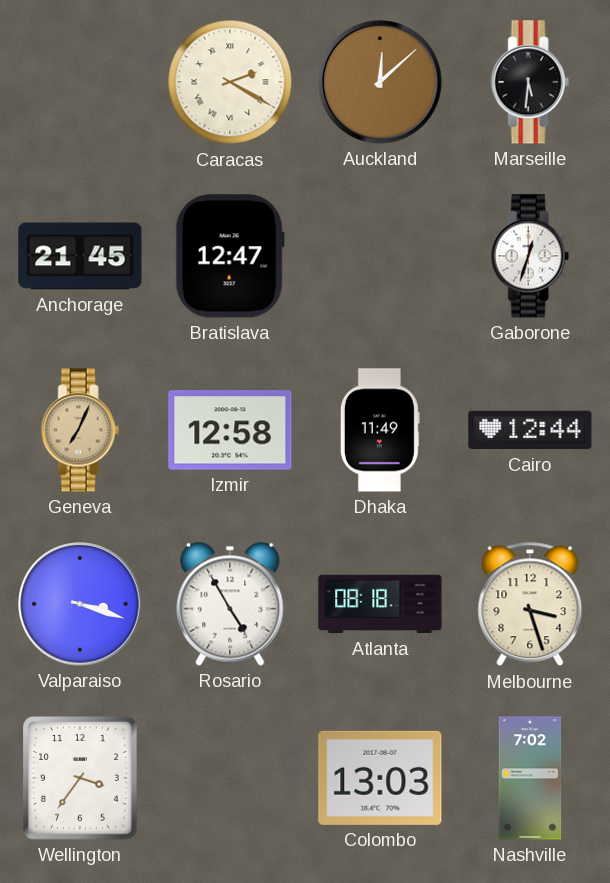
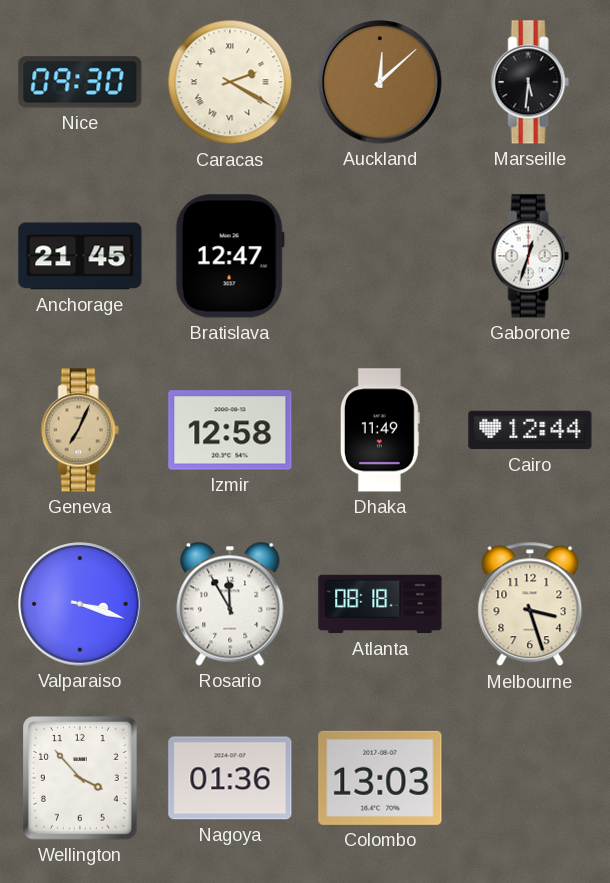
Nice: none -> 09:30 (80, 82)
Rosario: 4:55 -> 11:55 (230, 604)
Wellington: 3:36 -> 3:53 (81, 779)
Nagoya: none -> 01:36 (230, 778)
Nashville: 7:02 -> none (530, 778)
